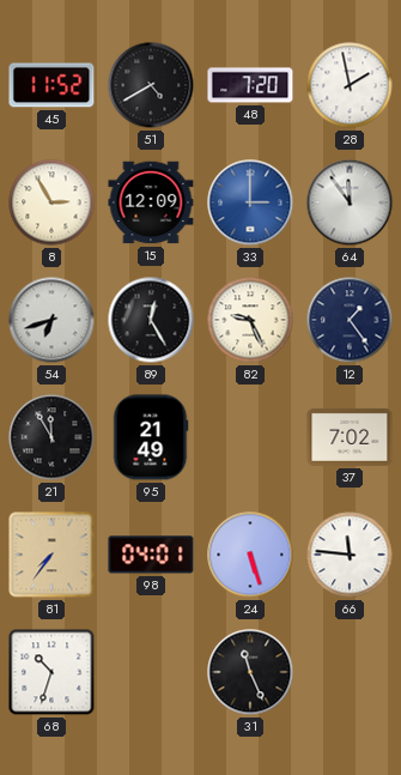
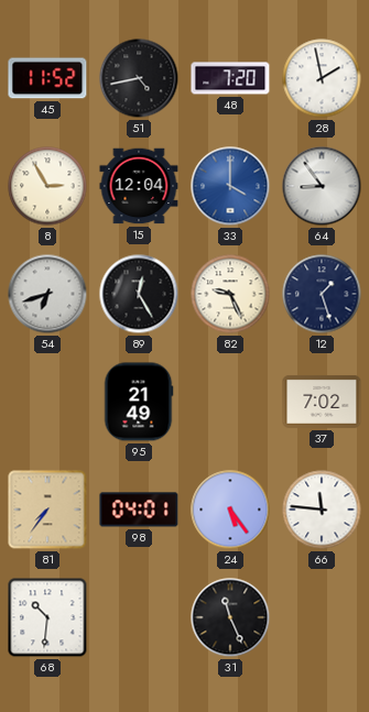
51: 4:40 -> 4:43 (139, 78)
15: 12:09 -> 12:04 (139, 186)
33: 3:00 -> 4:00 (230, 186)
64: 11:54 -> 8:54 (322, 186)
12: 1:24 -> 1:27 (322, 294)
21: 11:55 -> none (51, 437)
24: 5:27 -> 5:24 (230, 510)
68: 10:33 -> 10:31 (47, 617)
